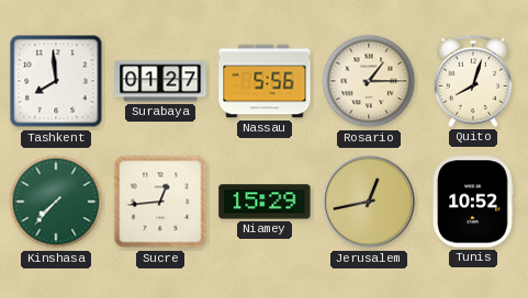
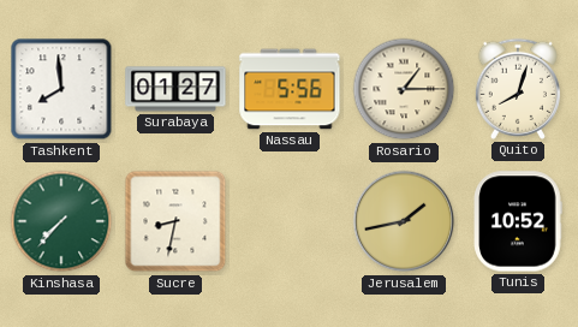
Sucre: 12:44 -> 8:32 (175, 221)
Niamey: 15:29 -> none (265, 202)
Jerusalem: 12:43 -> 1:43 (404, 221)
